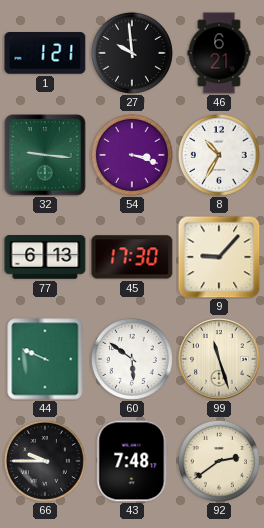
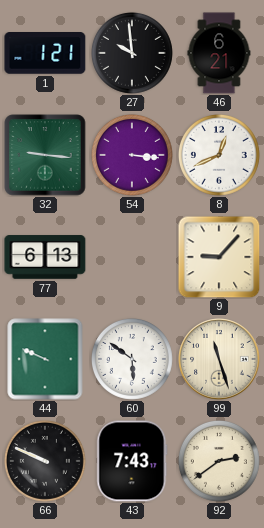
54: 3:18 -> 3:16 (132, 155)
8: 10:35 -> 12:41 (219, 155)
45: 17:30 -> none (132, 257)
66: 9:45 -> 9:49 (45, 461)
43: 7:48 -> 7:43 (132, 461)
